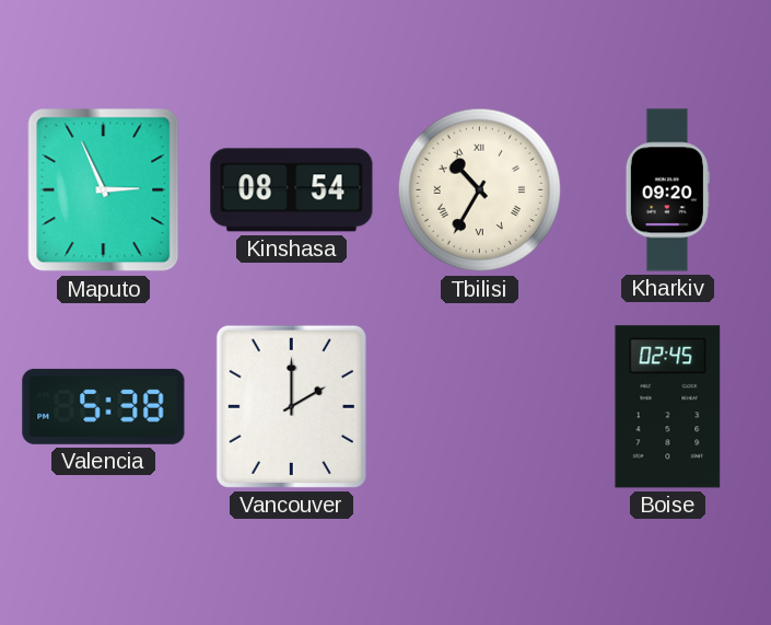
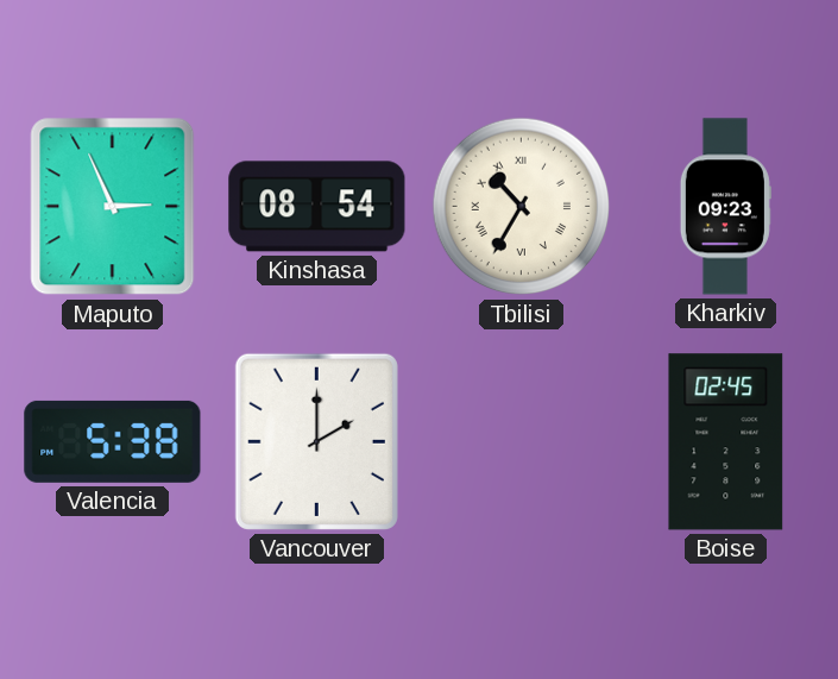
Kharkiv: 09:20 -> 09:23 (725, 207)
